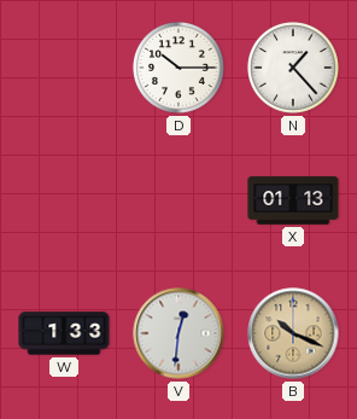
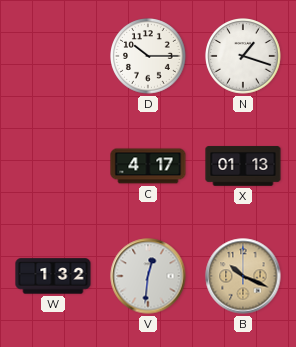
N: 1:23 -> 1:18 (243, 56)
C: none -> 4:17 (148, 166)
W: 1:33 -> 1:32 (53, 276)
